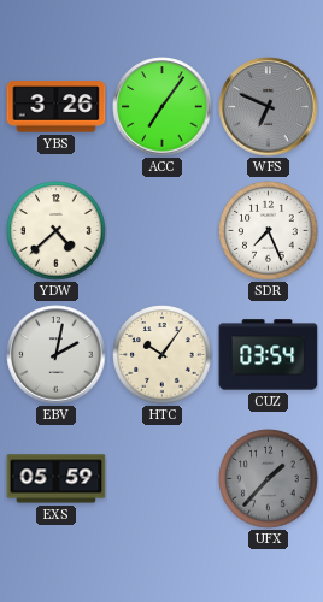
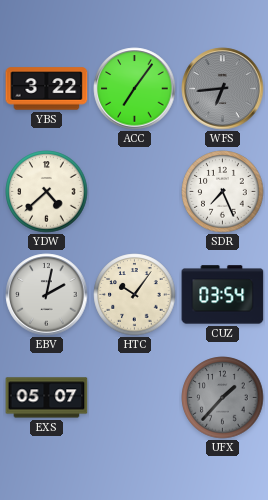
YBS: 3:26 -> 3:22 (47, 89)
WFS: 6:49 -> 6:44 (223, 89)
EXS: 05:59 -> 05:07 (47, 398)
